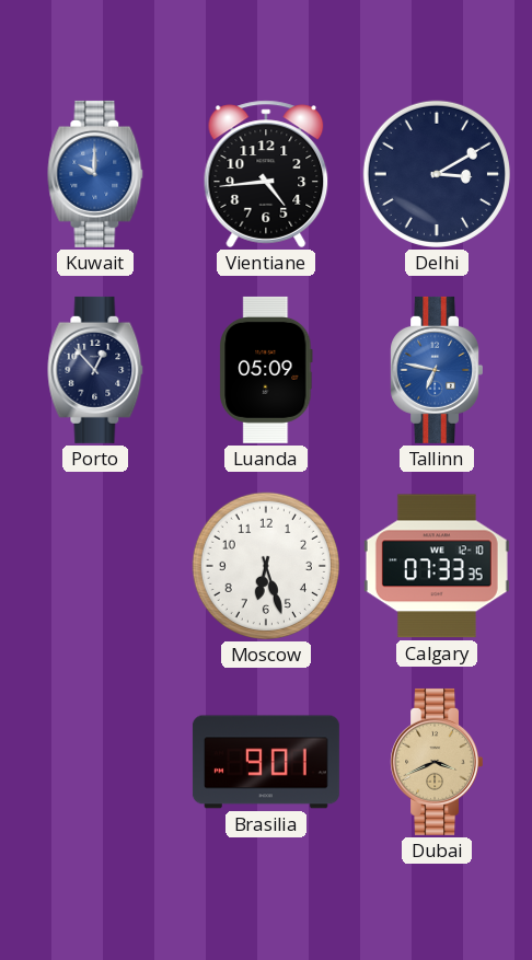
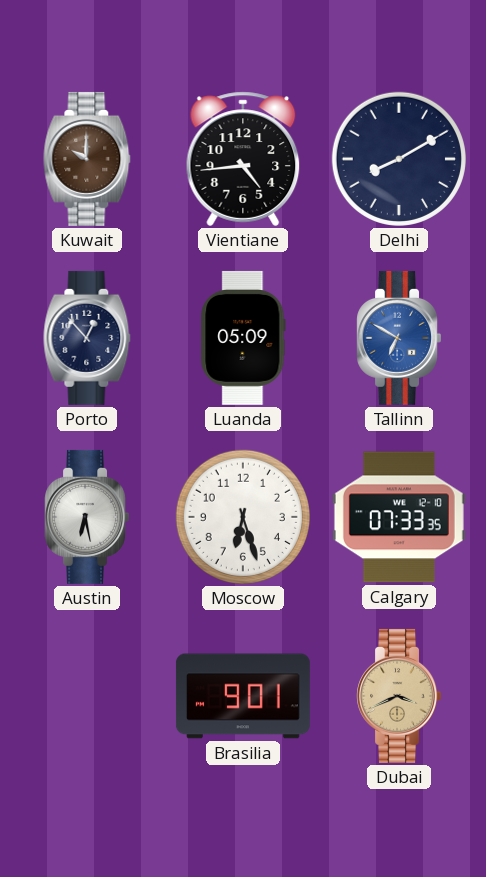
Kuwait dial: blue -> brown (87, 159)
Delhi: 3:10 -> 8:10 (399, 159)
Tallinn: 6:47 -> 6:50 (398, 338)
Austin: none -> 6:28 (86, 517)
